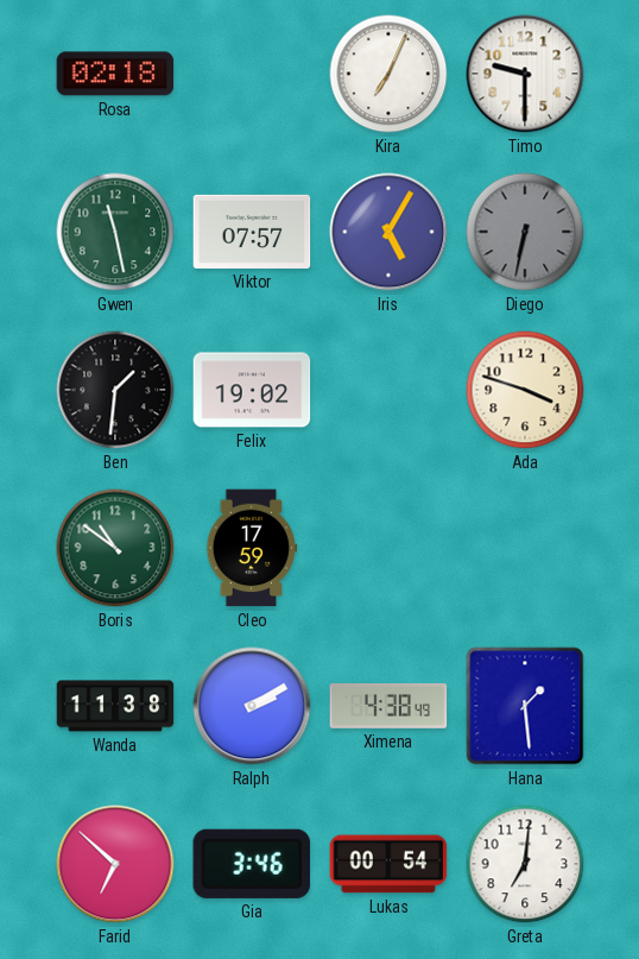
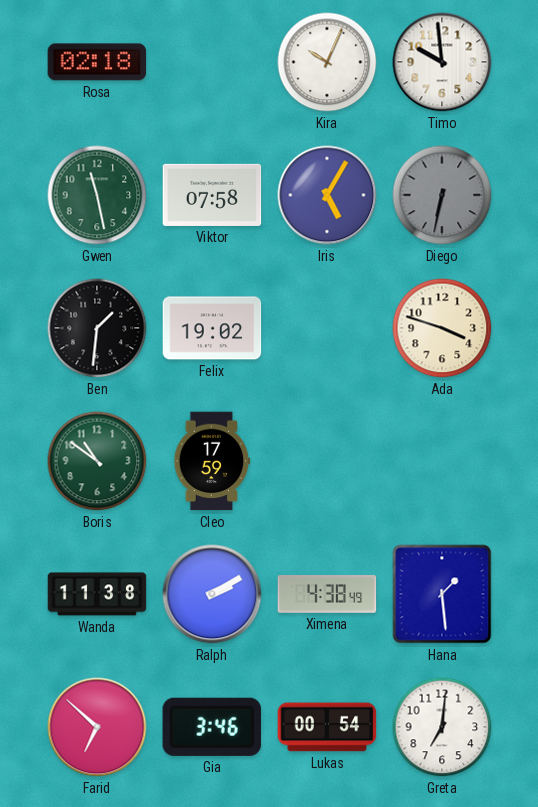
Kira: 7:04 -> 10:04 (327, 62)
Timo: 9:30 -> 9:59 (442, 62)
Viktor: 07:57 -> 07:58 (212, 195)
